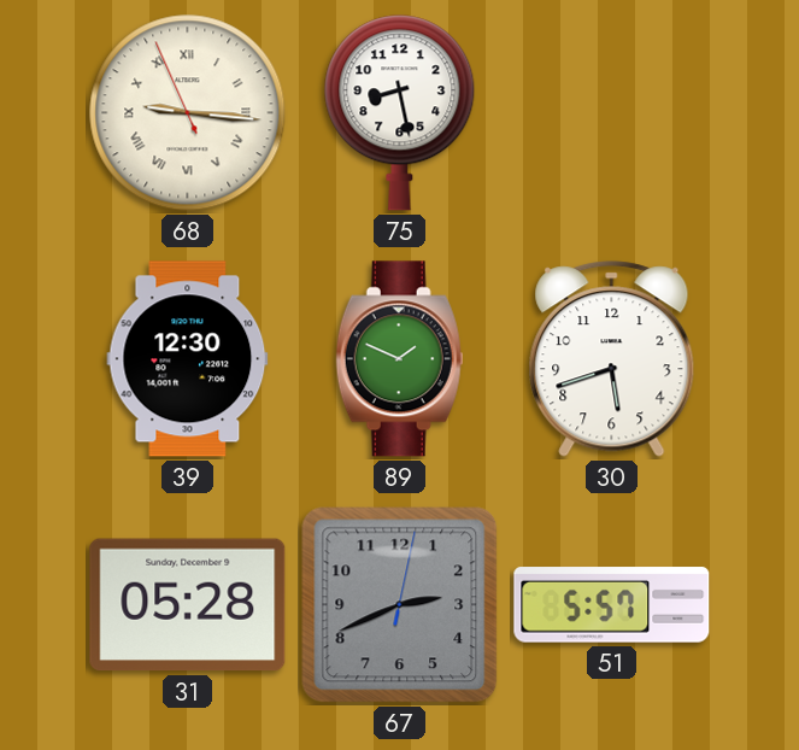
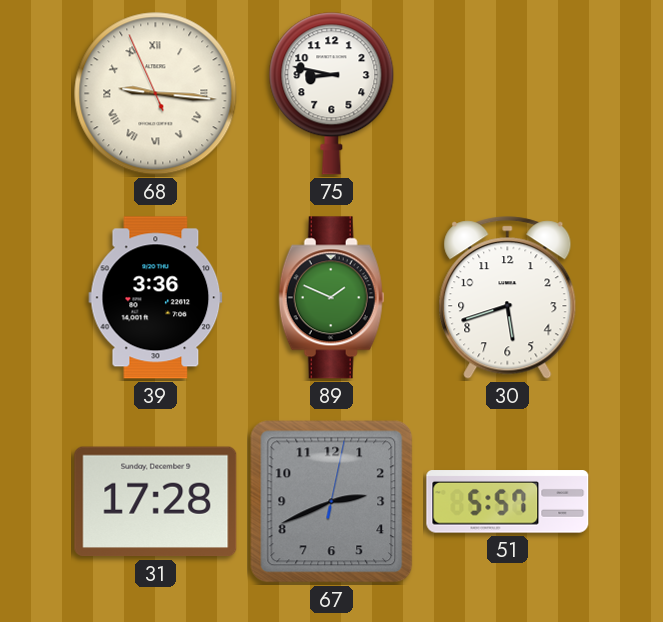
75: 8:28 -> 8:47 (332, 94)
39: 12:30 -> 3:36 (156, 298)
31: 05:28 -> 17:28 (156, 502)
